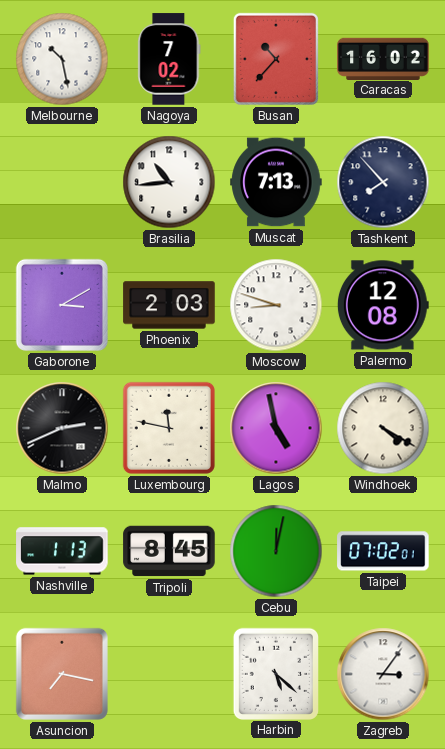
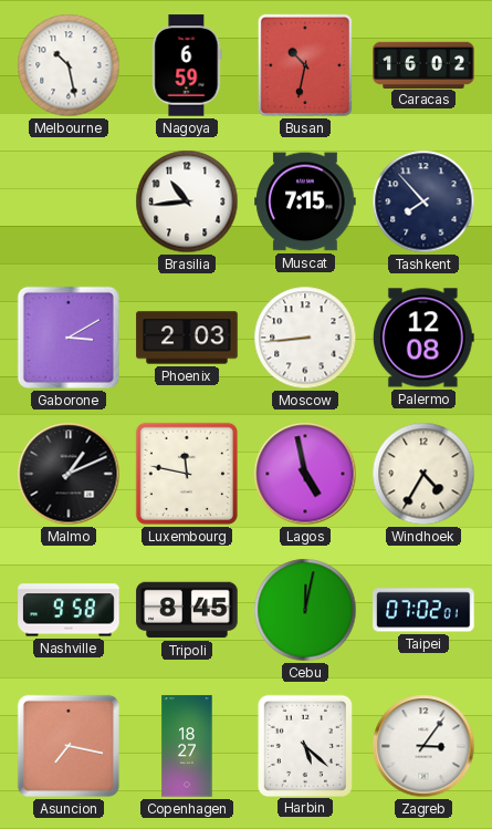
Nagoya: 7:02 -> 6:59 (187, 65)
Busan: 10:37 -> 10:32 (305, 65)
Muscat: 7:13 -> 7:15 (305, 201)
Moscow: 8:48 -> 8:44 (305, 338)
Malmo: 2:41 -> 1:11 (69, 474)
Windhoek: 4:20 -> 4:35 (423, 474)
Nashville: 1:13 -> 9:58 (69, 610)
Copenhagen: none -> 18:27 (187, 746)
